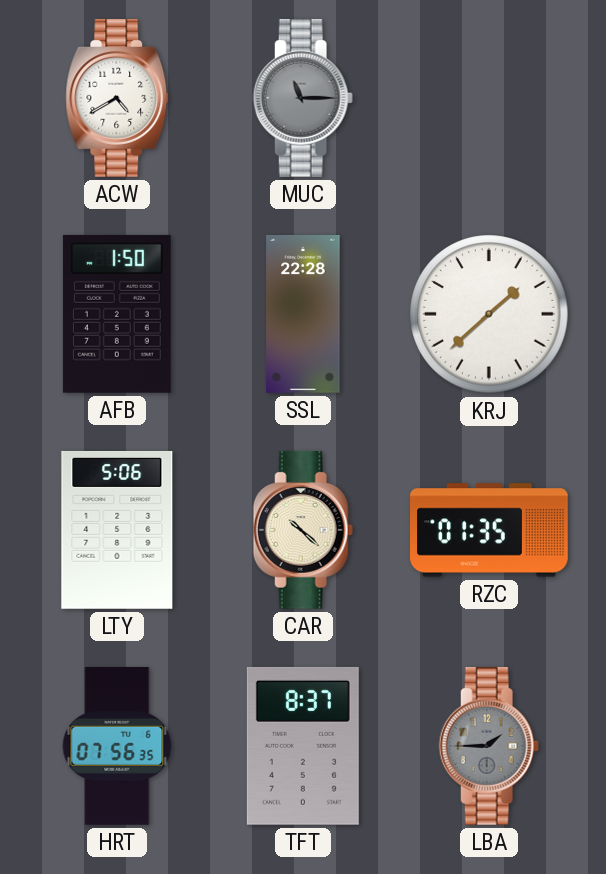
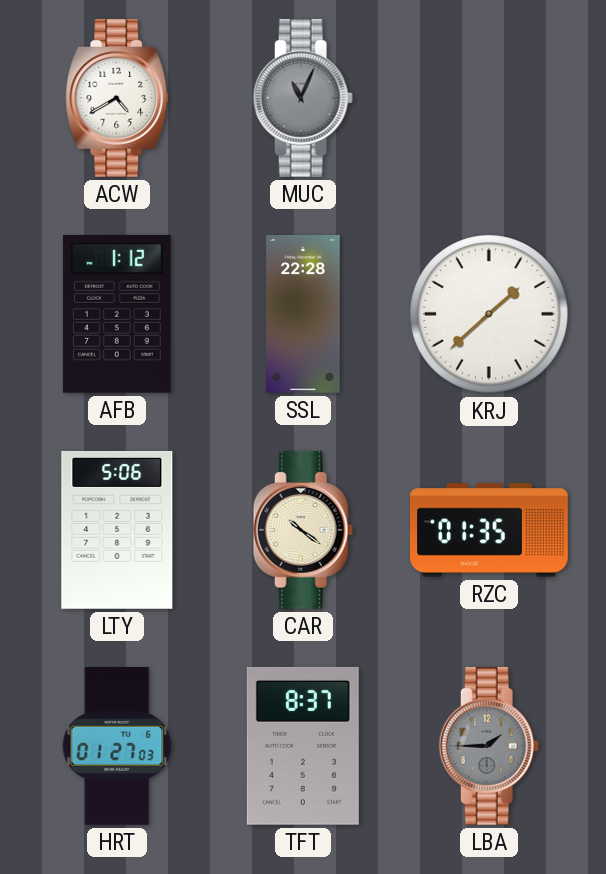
MUC: 11:15 -> 11:04 (303, 98)
AFB: 1:50 -> 1:12 (117, 314)
CAR: 10:22 -> 10:21 (303, 530)
HRT: 07:56 -> 01:27 (117, 746)
